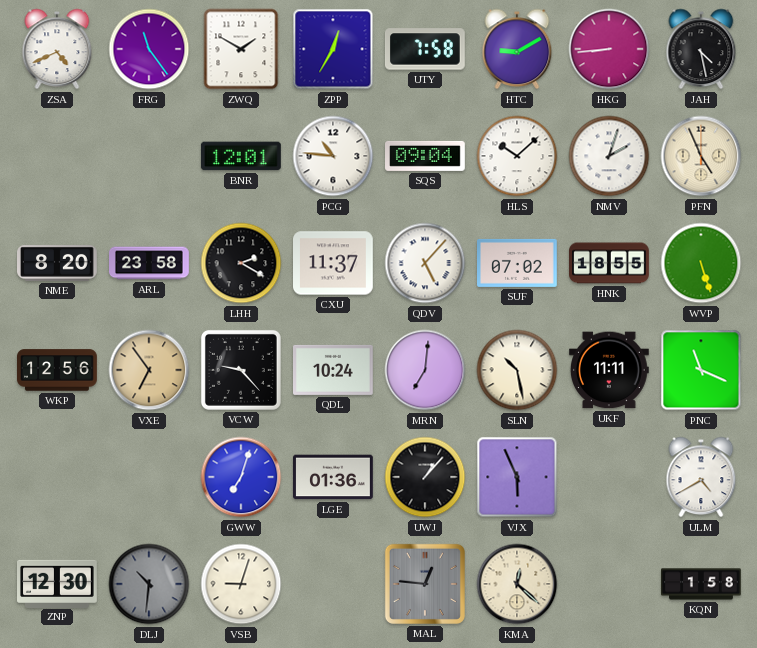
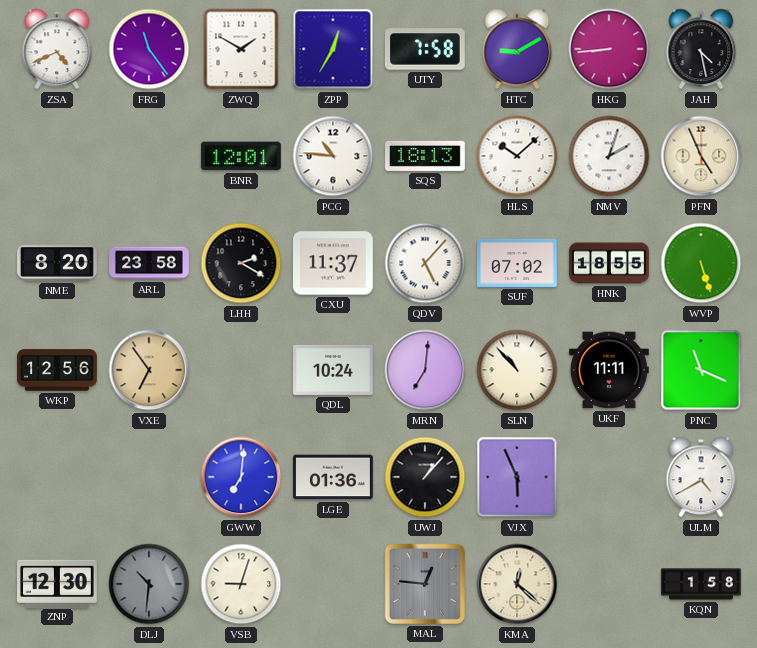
SQS: 09:04 -> 18:13 (426, 156)
VCW: 9:23 -> none (241, 370)
SLN: 10:28 -> 10:53 (517, 370)
GWW: 7:03 -> 7:01 (241, 477)
